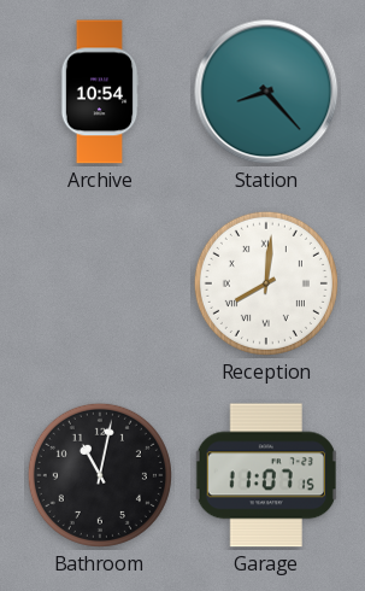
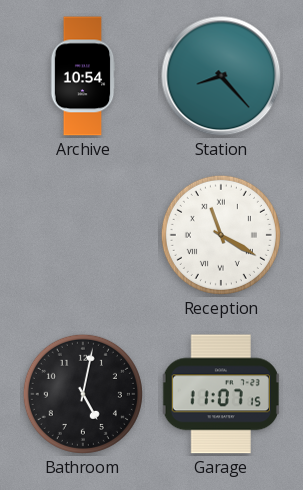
Reception: 8:01 -> 11:20 (221, 235)
Bathroom: 11:02 -> 5:02 (83, 394)
